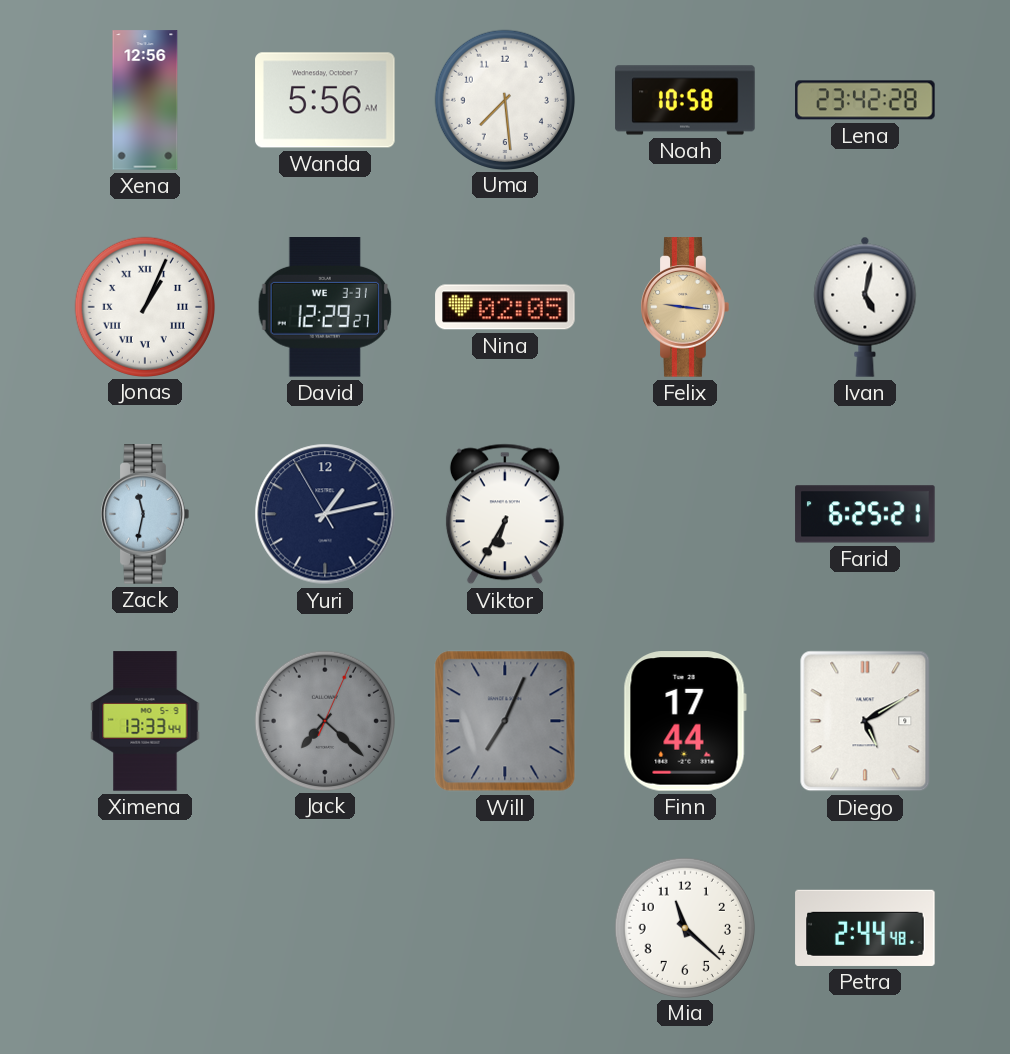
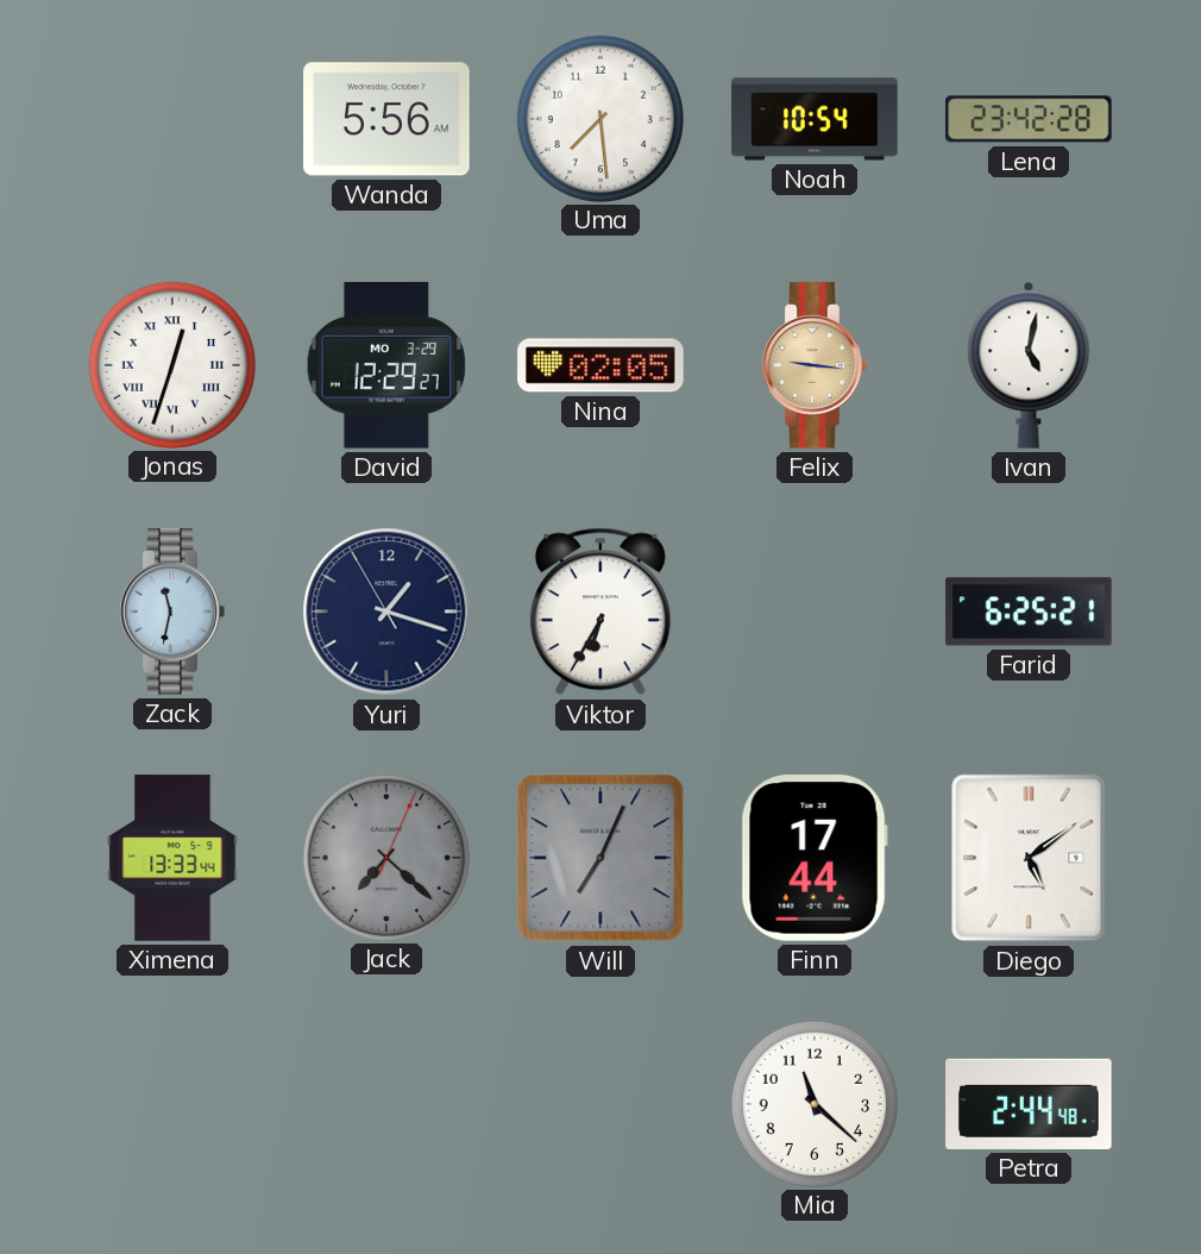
Xena: 12:56 -> none (145, 100)
Noah: 10:58 -> 10:54 (815, 119)
Jonas: 1:04 -> 12:33 (171, 364)
David date: WE 3-31 -> MO 3-29 (385, 366)
Yuri: 1:12 -> 1:17 (386, 612)
Diego: 5:10 -> 5:09 (1029, 858)
